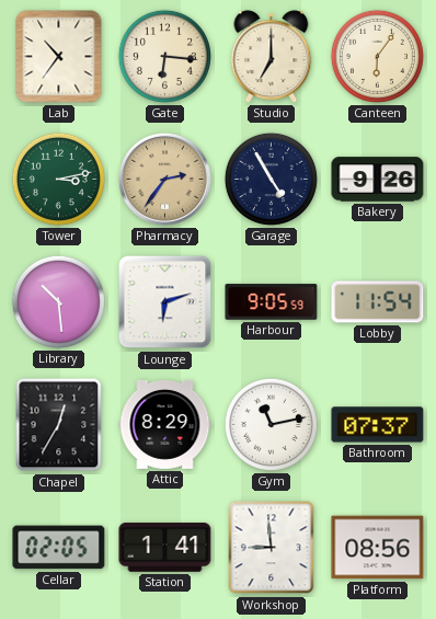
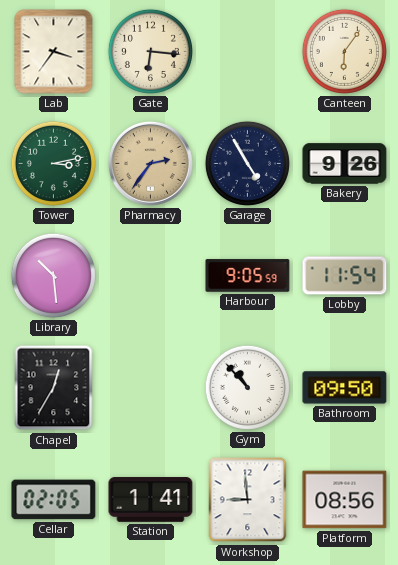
Lab: 10:36 -> 3:36 (54, 52)
Studio: 7:00 -> none (272, 57)
Lounge: 6:12 -> none (165, 302)
Attic: 8:29 -> none (165, 424)
Gym: 11:13 -> 10:53 (247, 387)
Bathroom: 07:37 -> 09:50 (345, 388)
